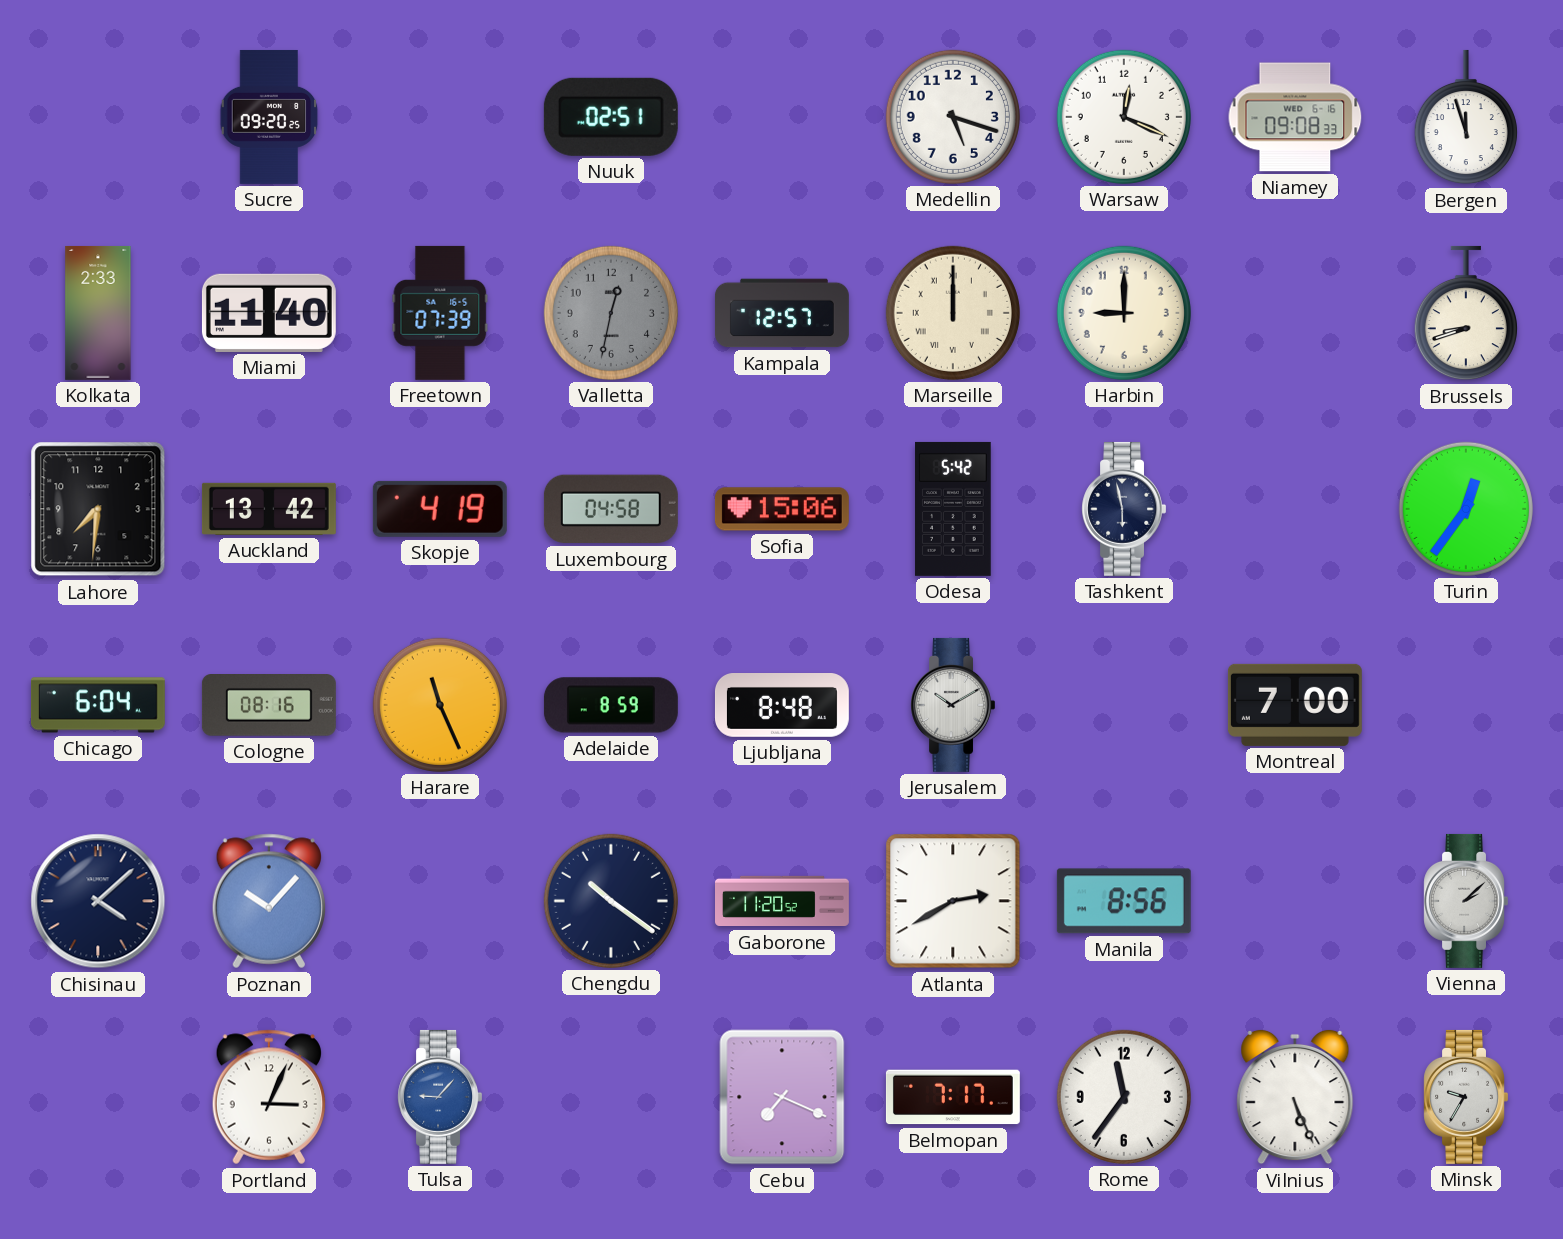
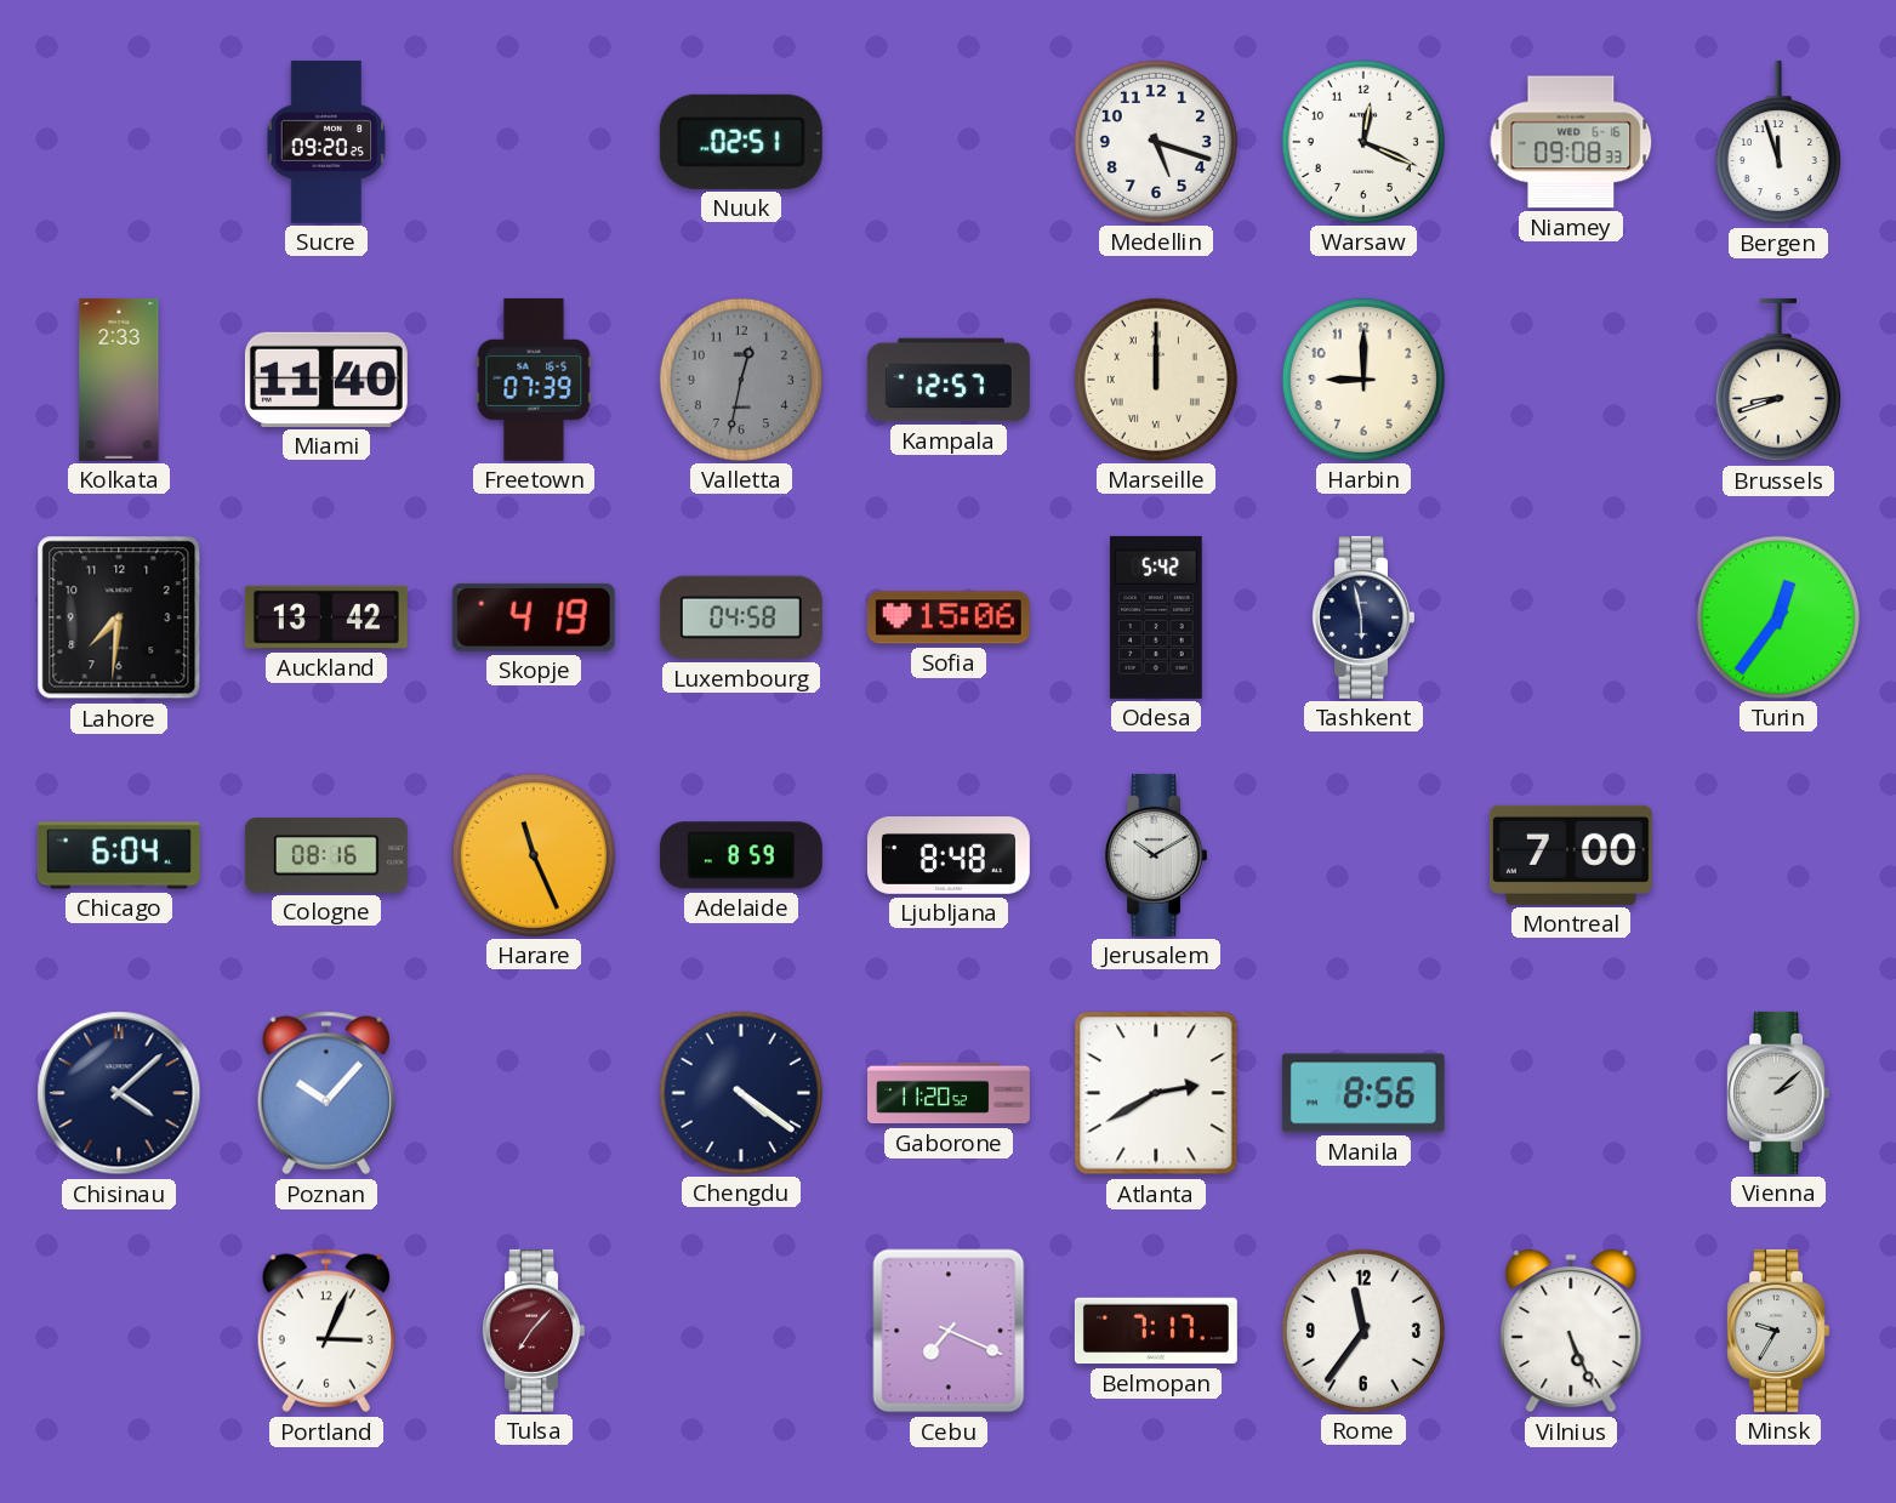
Chengdu: 10:21 -> 4:21 (741, 1093)
Tulsa: 9:07 -> 7:07 (533, 1331)
Tulsa dial: blue -> burgundy (533, 1331)
